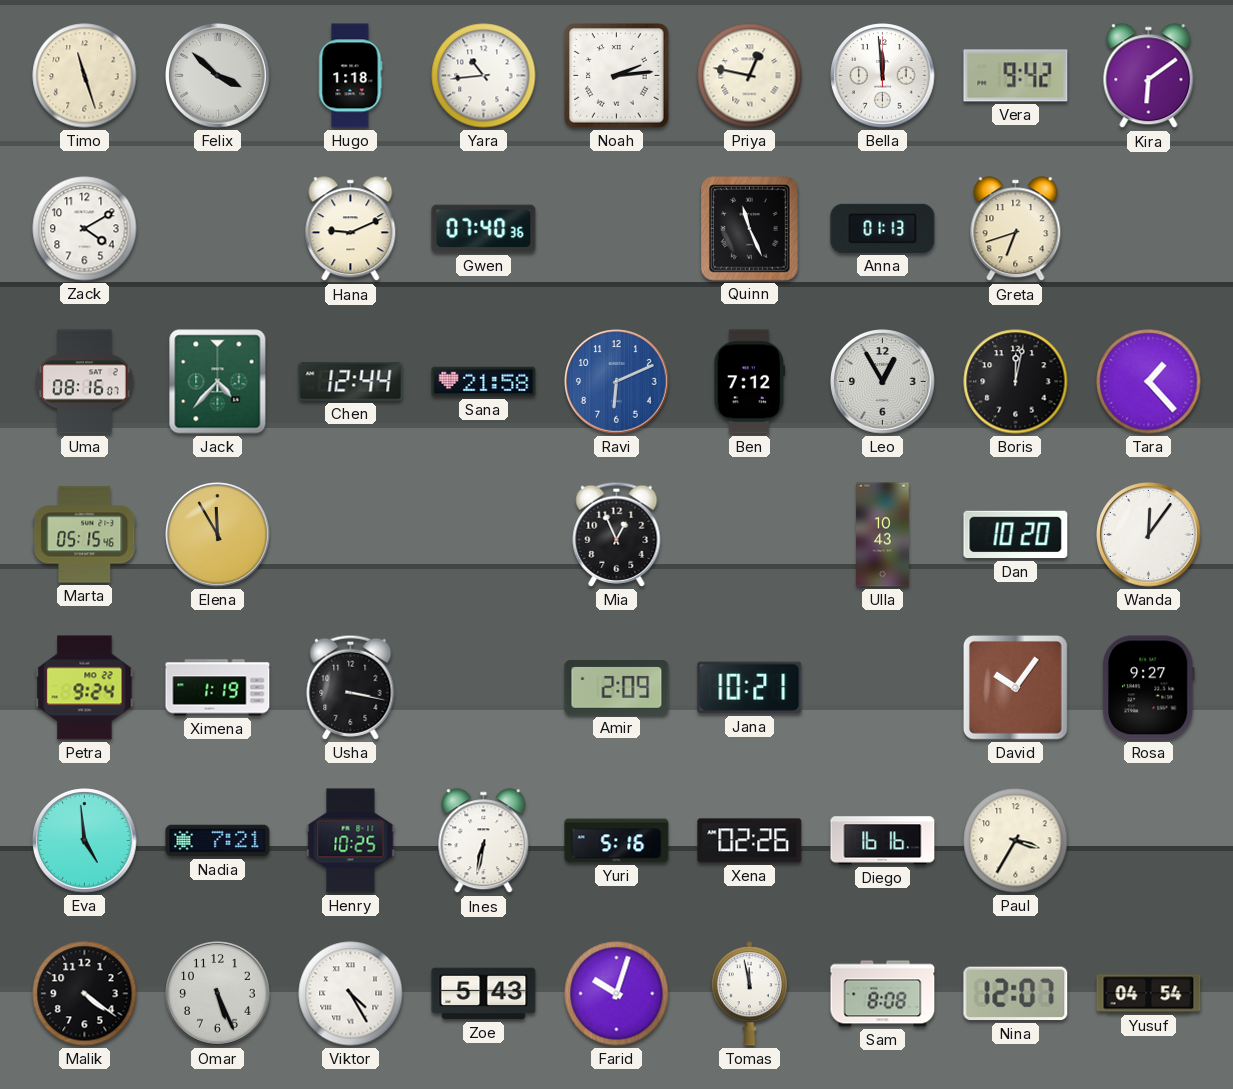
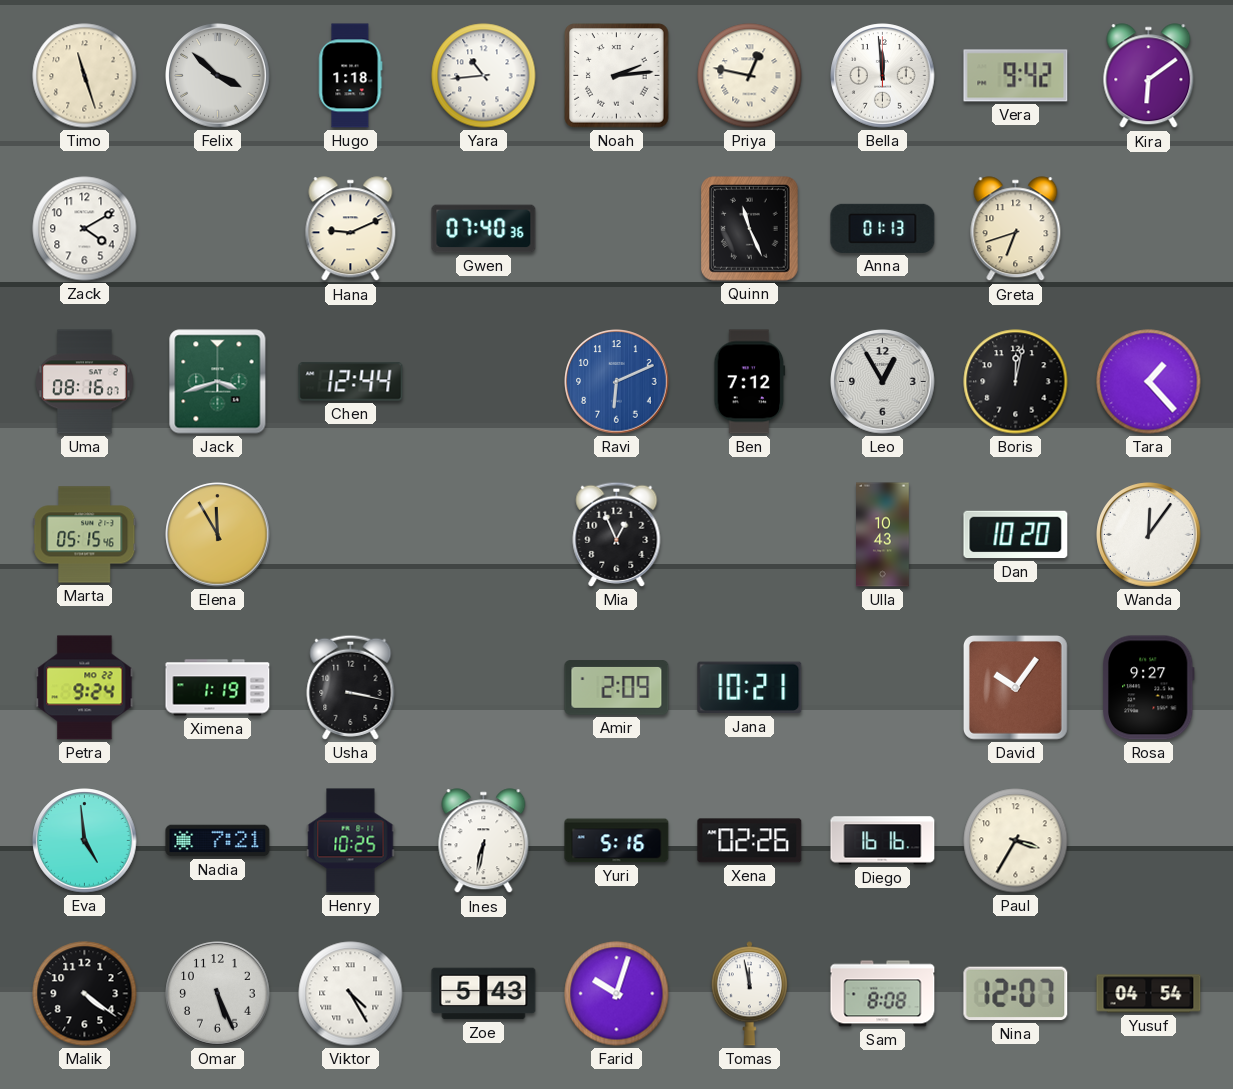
Jack: 4:37 -> 3:42 (218, 382)
Sana: 21:58 -> none (484, 382)
